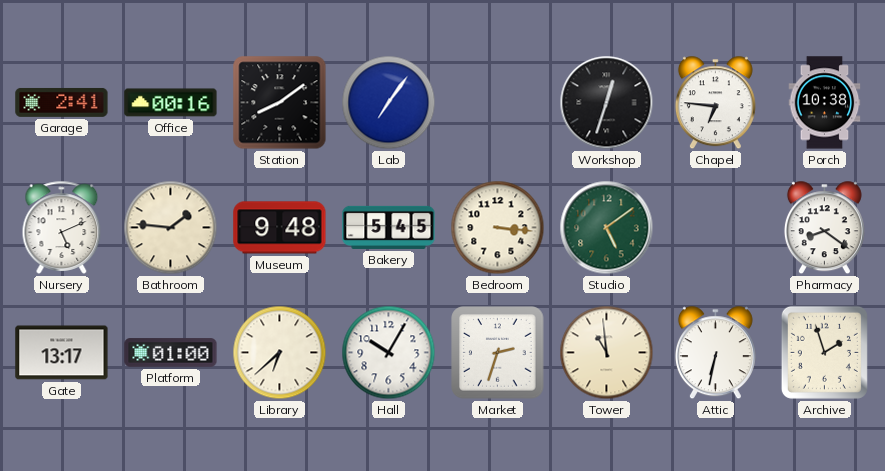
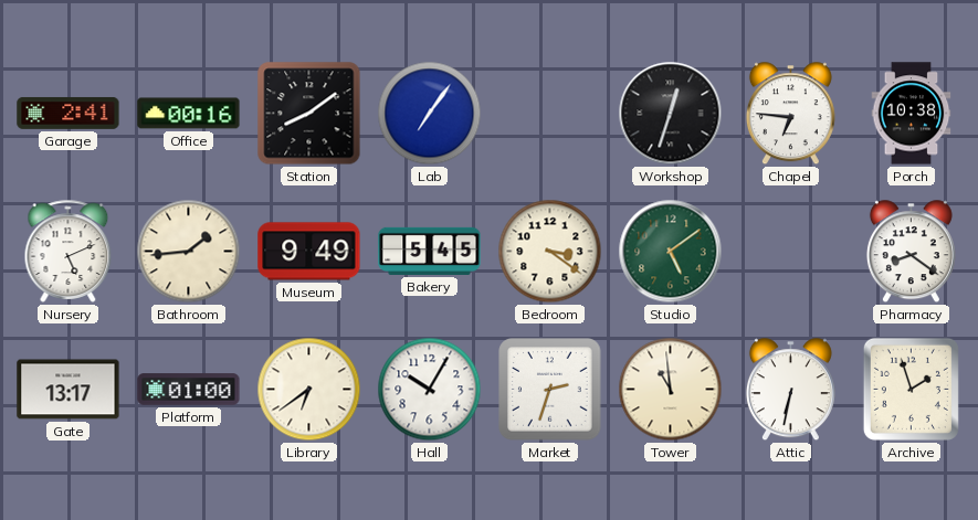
Bathroom: 1:46 -> 1:44 (189, 252)
Museum: 9:48 -> 9:49 (309, 252)
Bedroom: 3:16 -> 3:21 (550, 252)
Library: 6:38 -> 6:39 (309, 390)
